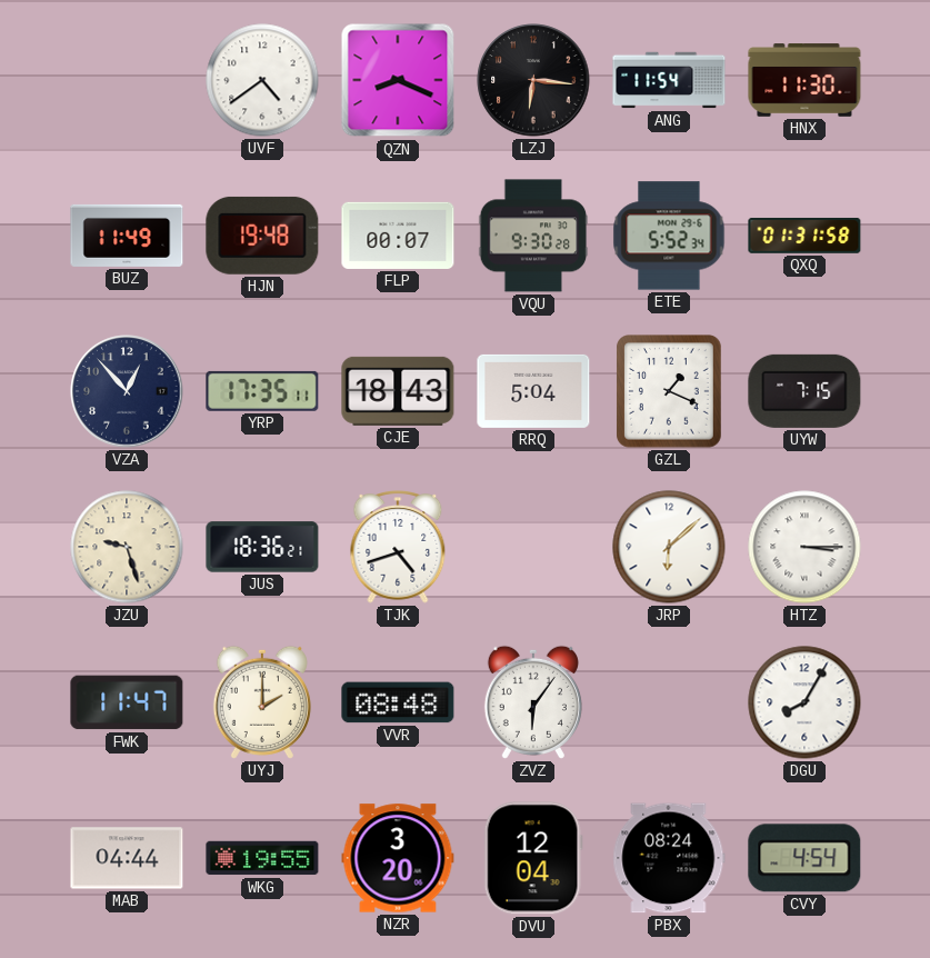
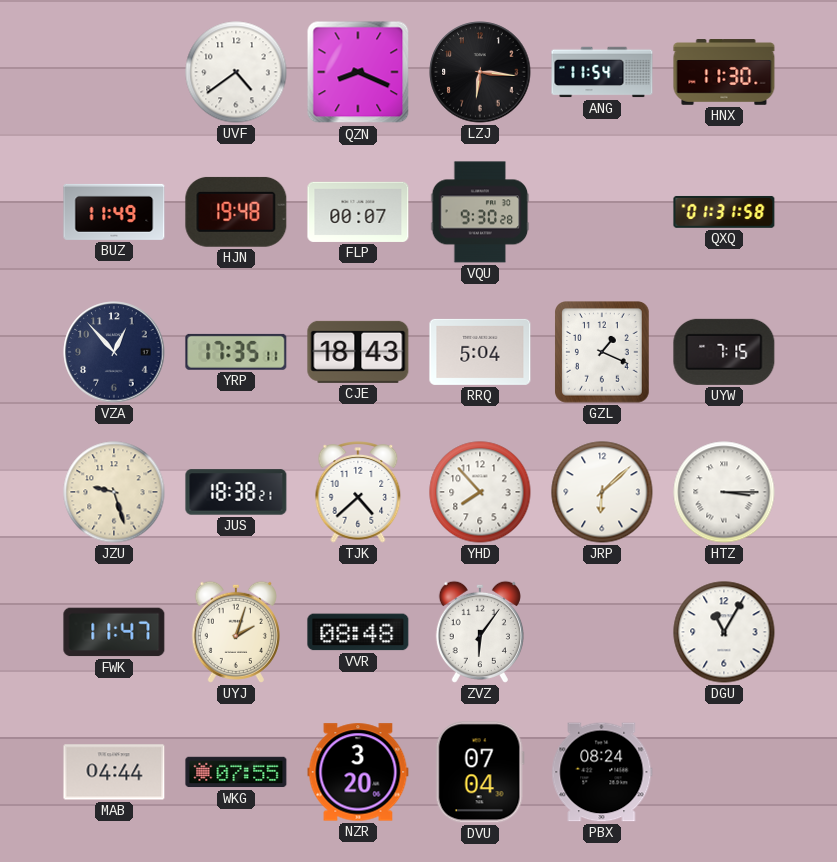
ETE: 5:52 -> none (669, 236)
JUS: 18:36 -> 18:38 (236, 492)
TJK: 4:42 -> 4:38 (358, 492)
YHD: none -> 7:53 (480, 492)
UYJ: 2:00 -> 2:03 (236, 632)
DGU: 8:05 -> 11:05 (724, 632)
WKG: 19:55 -> 07:55 (236, 772)
DVU: 12:04 -> 07:04 (480, 772)
CVY: 4:54 -> none (804, 858)
